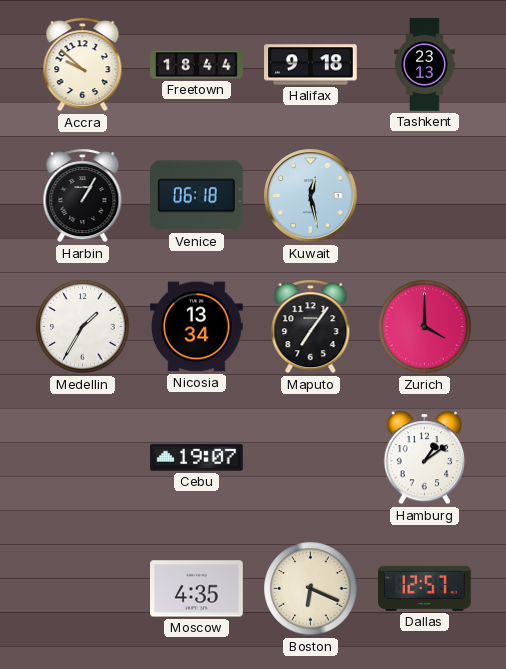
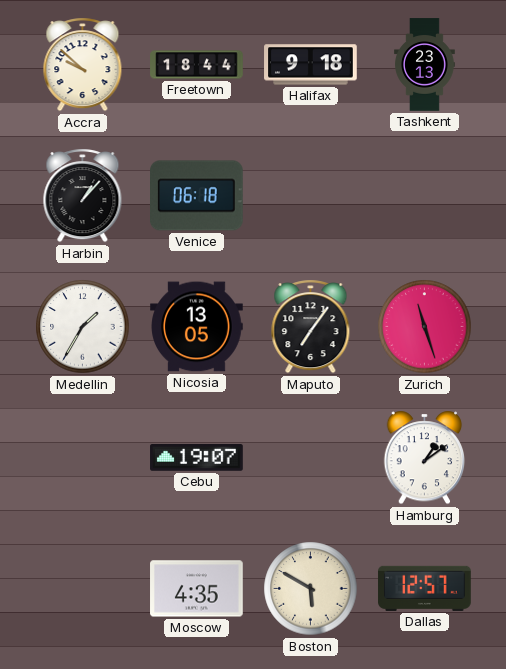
Harbin: 1:05 -> 1:07 (83, 196)
Kuwait: 12:28 -> none (311, 196)
Nicosia: 13:34 -> 13:05 (197, 327)
Zurich: 4:00 -> 11:27 (425, 327)
Boston: 6:19 -> 5:50 (311, 589)
